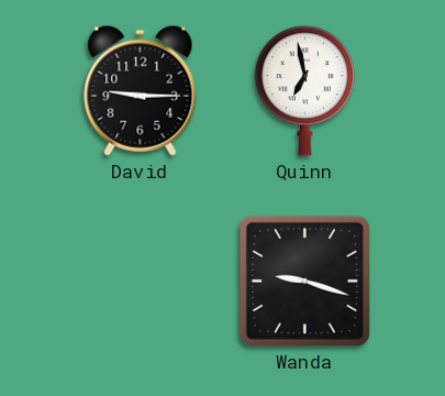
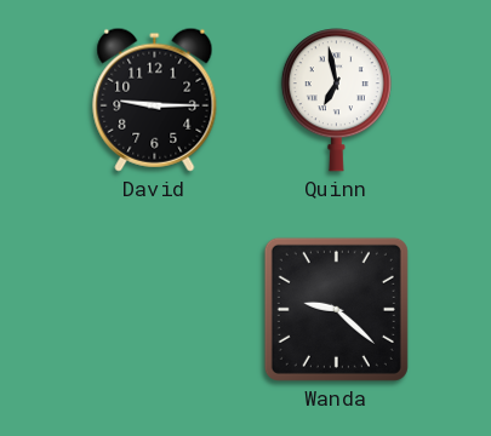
Wanda: 9:18 -> 9:22 (336, 309)
